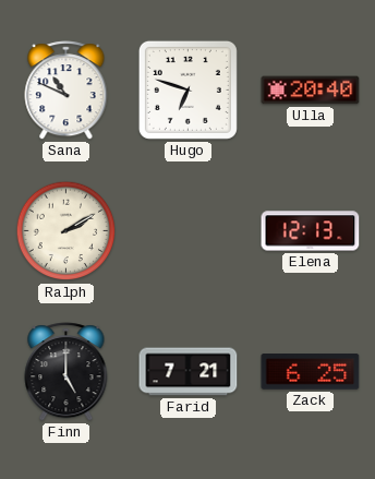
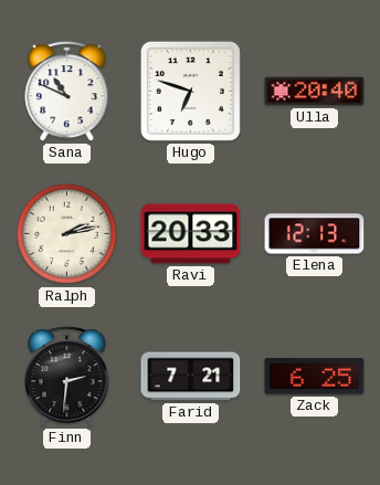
Ralph: 2:10 -> 2:13 (67, 234)
Ravi: none -> 20:33 (191, 234)
Finn: 5:00 -> 2:31 (67, 377)
